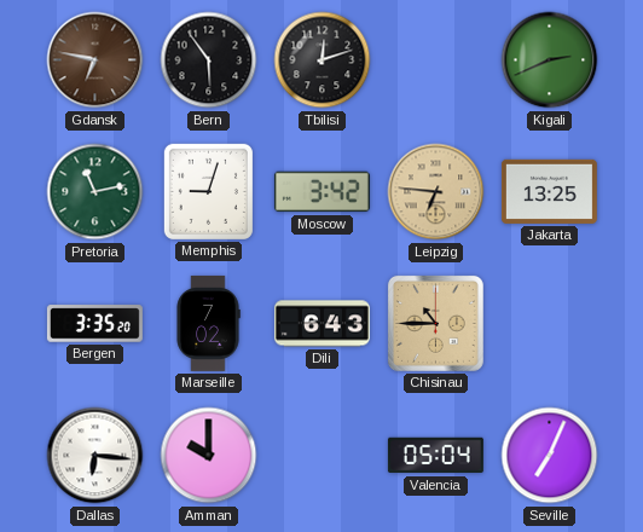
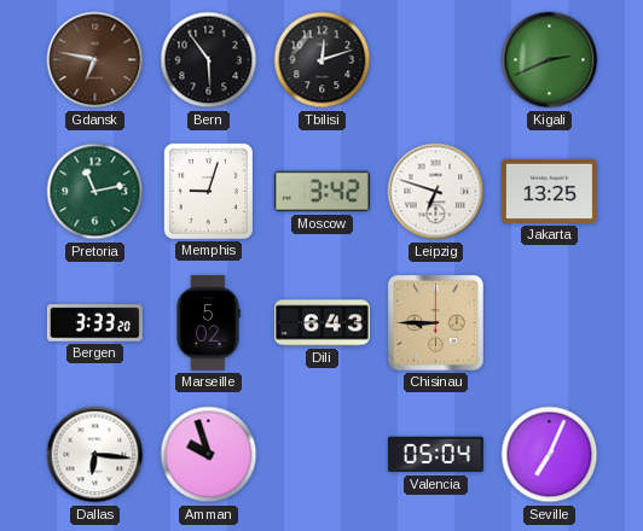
Leipzig: 6:46 -> 6:48 (436, 192)
Leipzig dial: champagne -> white (436, 192)
Bergen: 3:35 -> 3:33 (94, 323)
Marseille: 7:02 -> 5:02 (208, 322)
Chisinau: 10:45 -> 8:45 (435, 322)
Amman: 10:00 -> 9:57 (209, 455)
